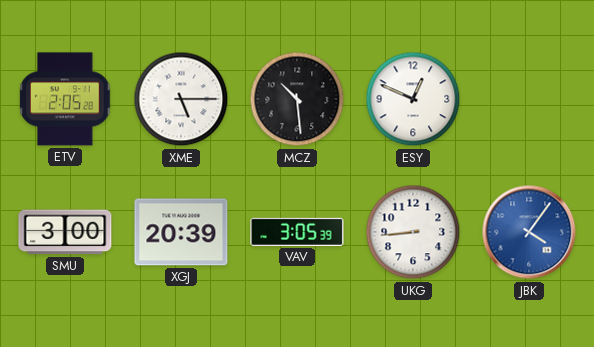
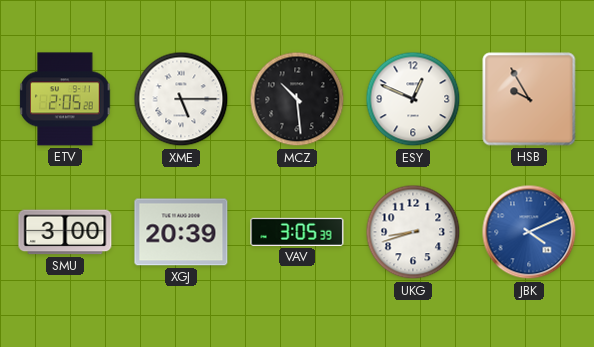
HSB: none -> 9:55 (529, 99)
UKG: 8:44 -> 8:42 (413, 232)
JBK: 4:06 -> 4:11 (529, 232)
